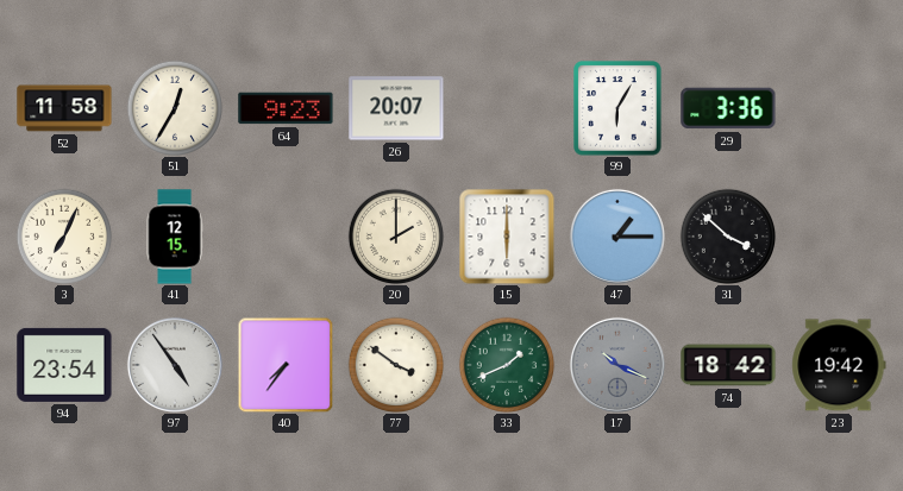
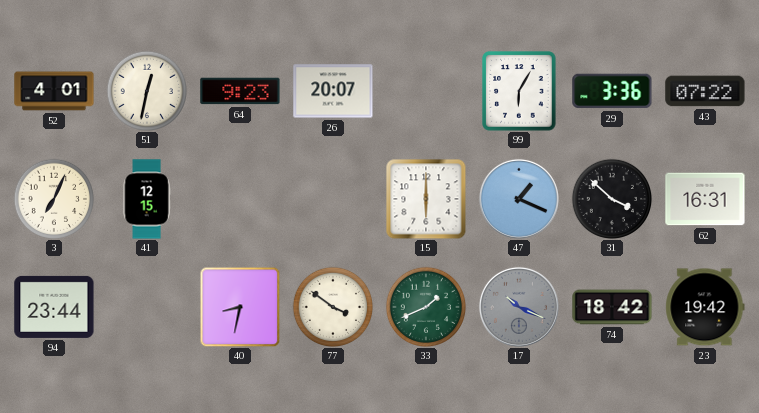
52: 11:58 -> 4:01 (54, 91)
51: 12:35 -> 12:32 (147, 91)
43: none -> 07:22 (705, 91)
20: 2:00 -> none (396, 237)
47: 1:15 -> 1:19 (519, 199)
62: none -> 16:31 (705, 199)
94: 23:54 -> 23:44 (54, 307)
97: 4:54 -> none (175, 365)
40: 7:36 -> 8:32 (240, 307)
